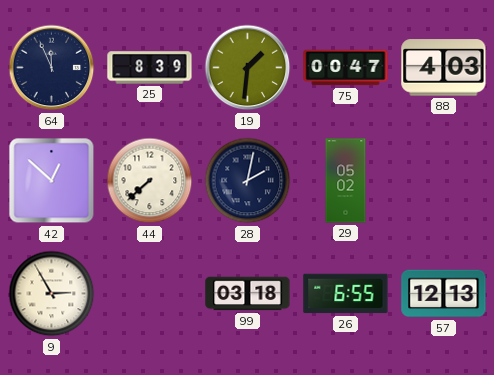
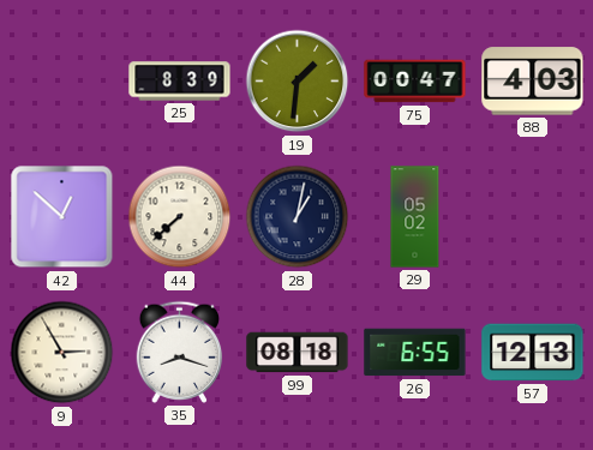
64: 11:56 -> none (52, 68)
28: 2:02 -> 1:02 (298, 217)
35: none -> 8:18 (180, 352)
99: 03:18 -> 08:18 (298, 353)
